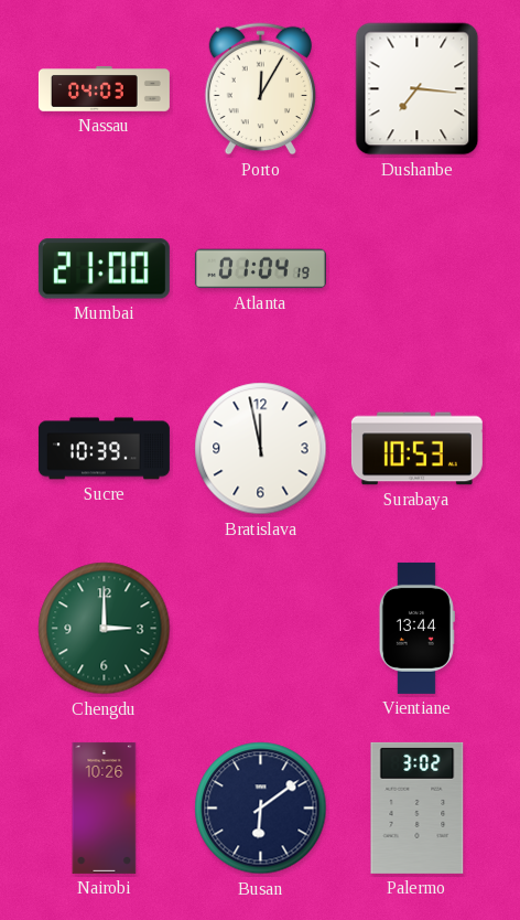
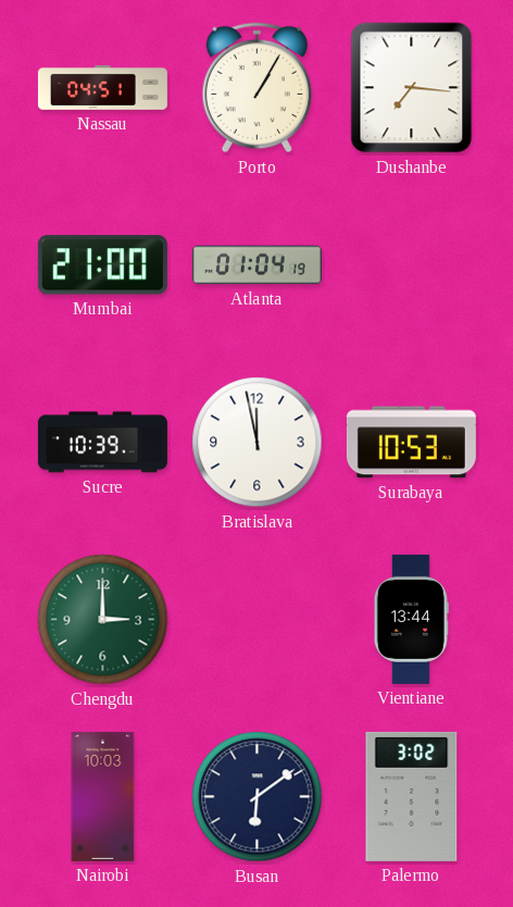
Nassau: 04:03 -> 04:51 (102, 88)
Porto: 12:05 -> 1:05 (258, 88)
Nairobi: 10:26 -> 10:03 (103, 796)
